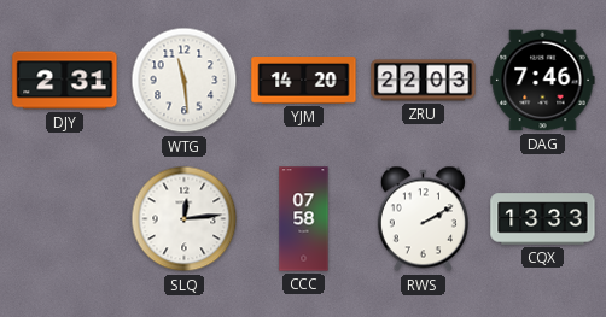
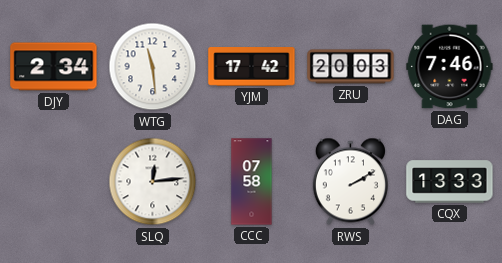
DJY: 2:31 -> 2:34 (54, 67)
YJM: 14:20 -> 17:42 (252, 67)
ZRU: 22:03 -> 20:03 (351, 67)
